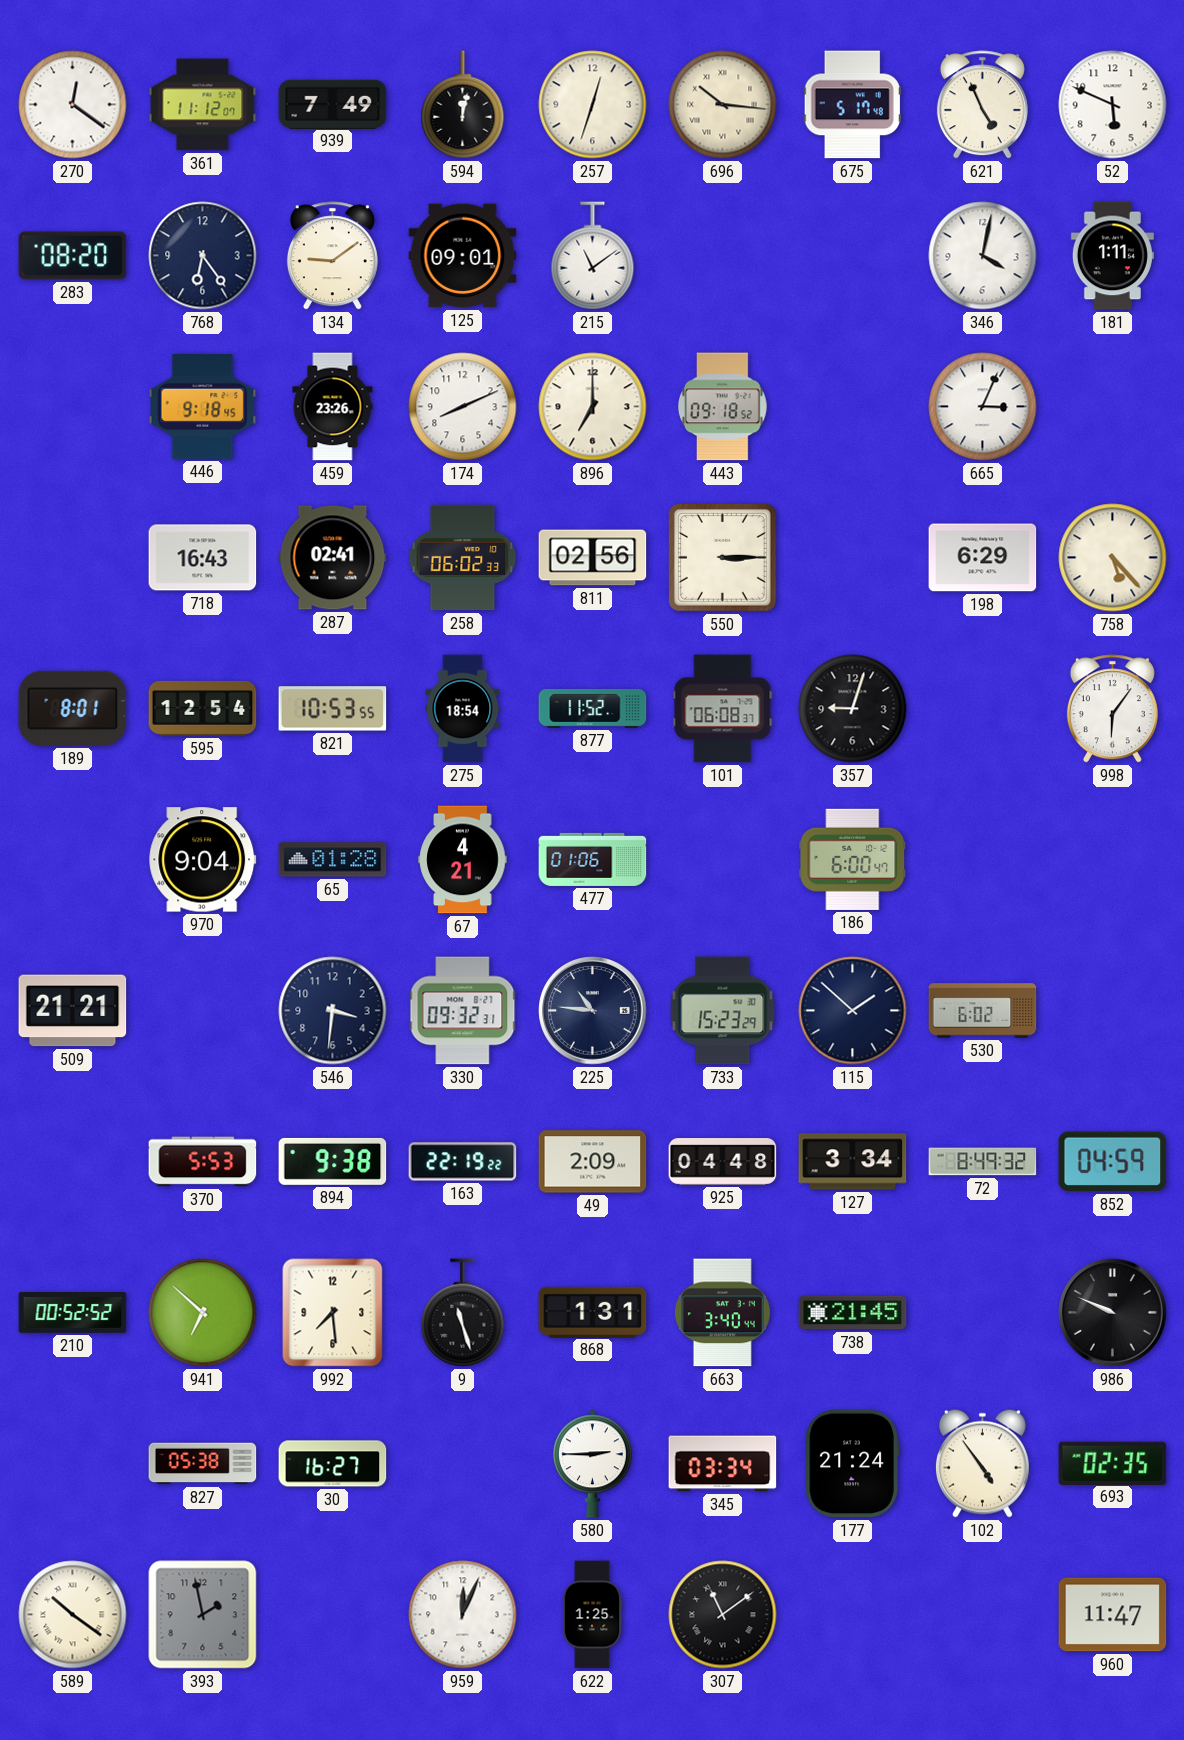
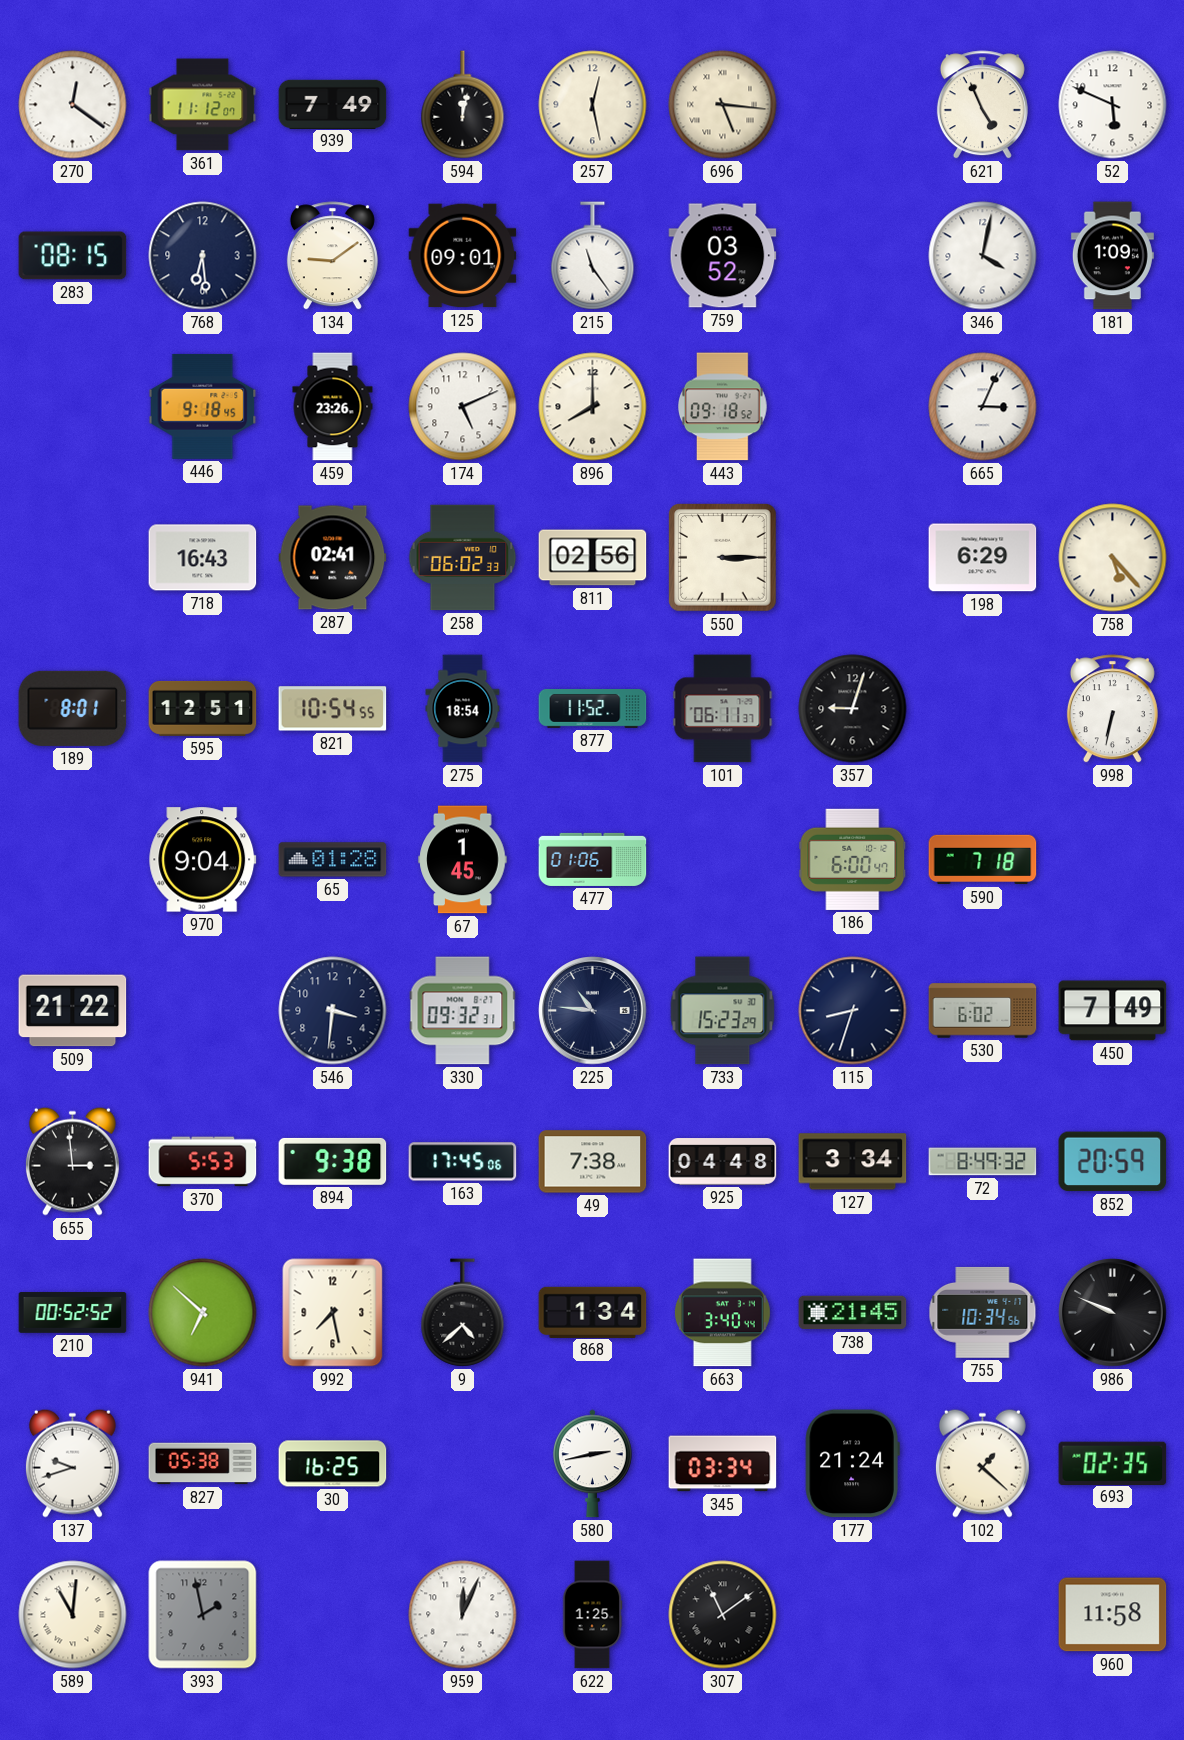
257: 12:33 -> 12:28 (593, 105)
696: 10:16 -> 5:16 (723, 105)
675: 5:17 -> none (852, 105)
283: 08:20 -> 08:15 (73, 256)
768: 6:24 -> 6:29 (203, 256)
215: 11:09 -> 11:24 (593, 256)
759: none -> 03:52 (723, 256)
181: 1:11 -> 1:09 (1112, 256)
174: 8:11 -> 5:11 (463, 407)
896: 7:00 -> 8:00 (593, 407)
595: 12:54 -> 12:51 (203, 708)
821: 10:53 -> 10:54 (333, 709)
101: 06:08 -> 06:11 (723, 709)
998: 6:06 -> 6:32 (1112, 709)
67: 4:21 -> 1:45 (463, 860)
590: none -> 7:18 (983, 860)
509: 21:21 -> 21:22 (73, 1011)
115: 1:52 -> 8:33 (853, 1011)
450: none -> 7:49 (1113, 1011)
655: none -> 2:59 (72, 1161)
163: 22:19 -> 17:45 (463, 1162)
49: 2:09 -> 7:38 (593, 1162)
852: 04:59 -> 20:59 (1113, 1162)
992: 7:29 -> 7:28 (333, 1313)
9: 11:27 -> 4:38 (463, 1313)
868: 1:31 -> 1:34 (593, 1312)
755: none -> 10:34 (983, 1312)
137: none -> 9:42 (72, 1463)
30: 16:27 -> 16:25 (333, 1464)
580: 2:45 -> 2:43 (592, 1464)
102: 4:54 -> 1:22 (982, 1463)
589: 10:21 -> 11:01 (73, 1615)
960: 11:47 -> 11:58 (1113, 1615)
